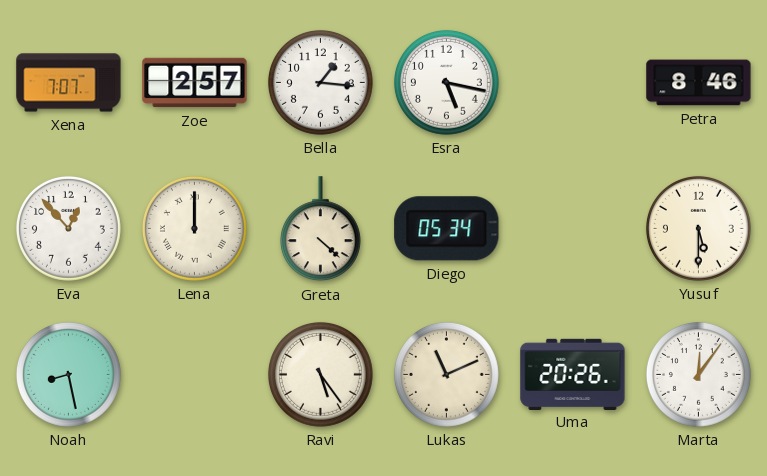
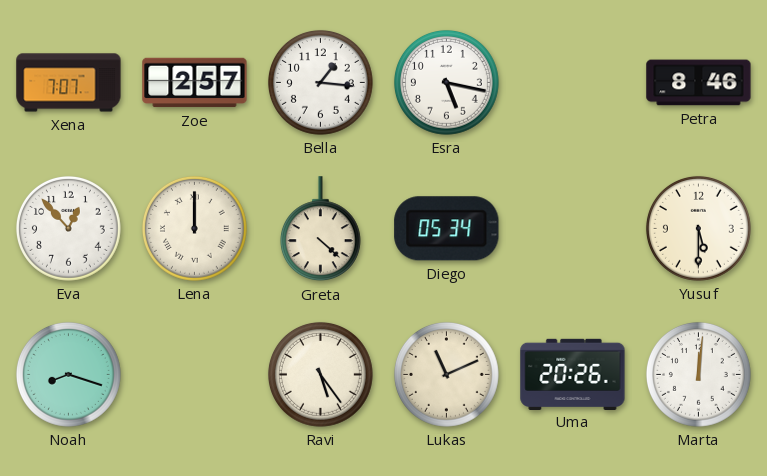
Noah: 8:28 -> 8:18 (68, 374)
Marta: 12:06 -> 12:01 (698, 374)
